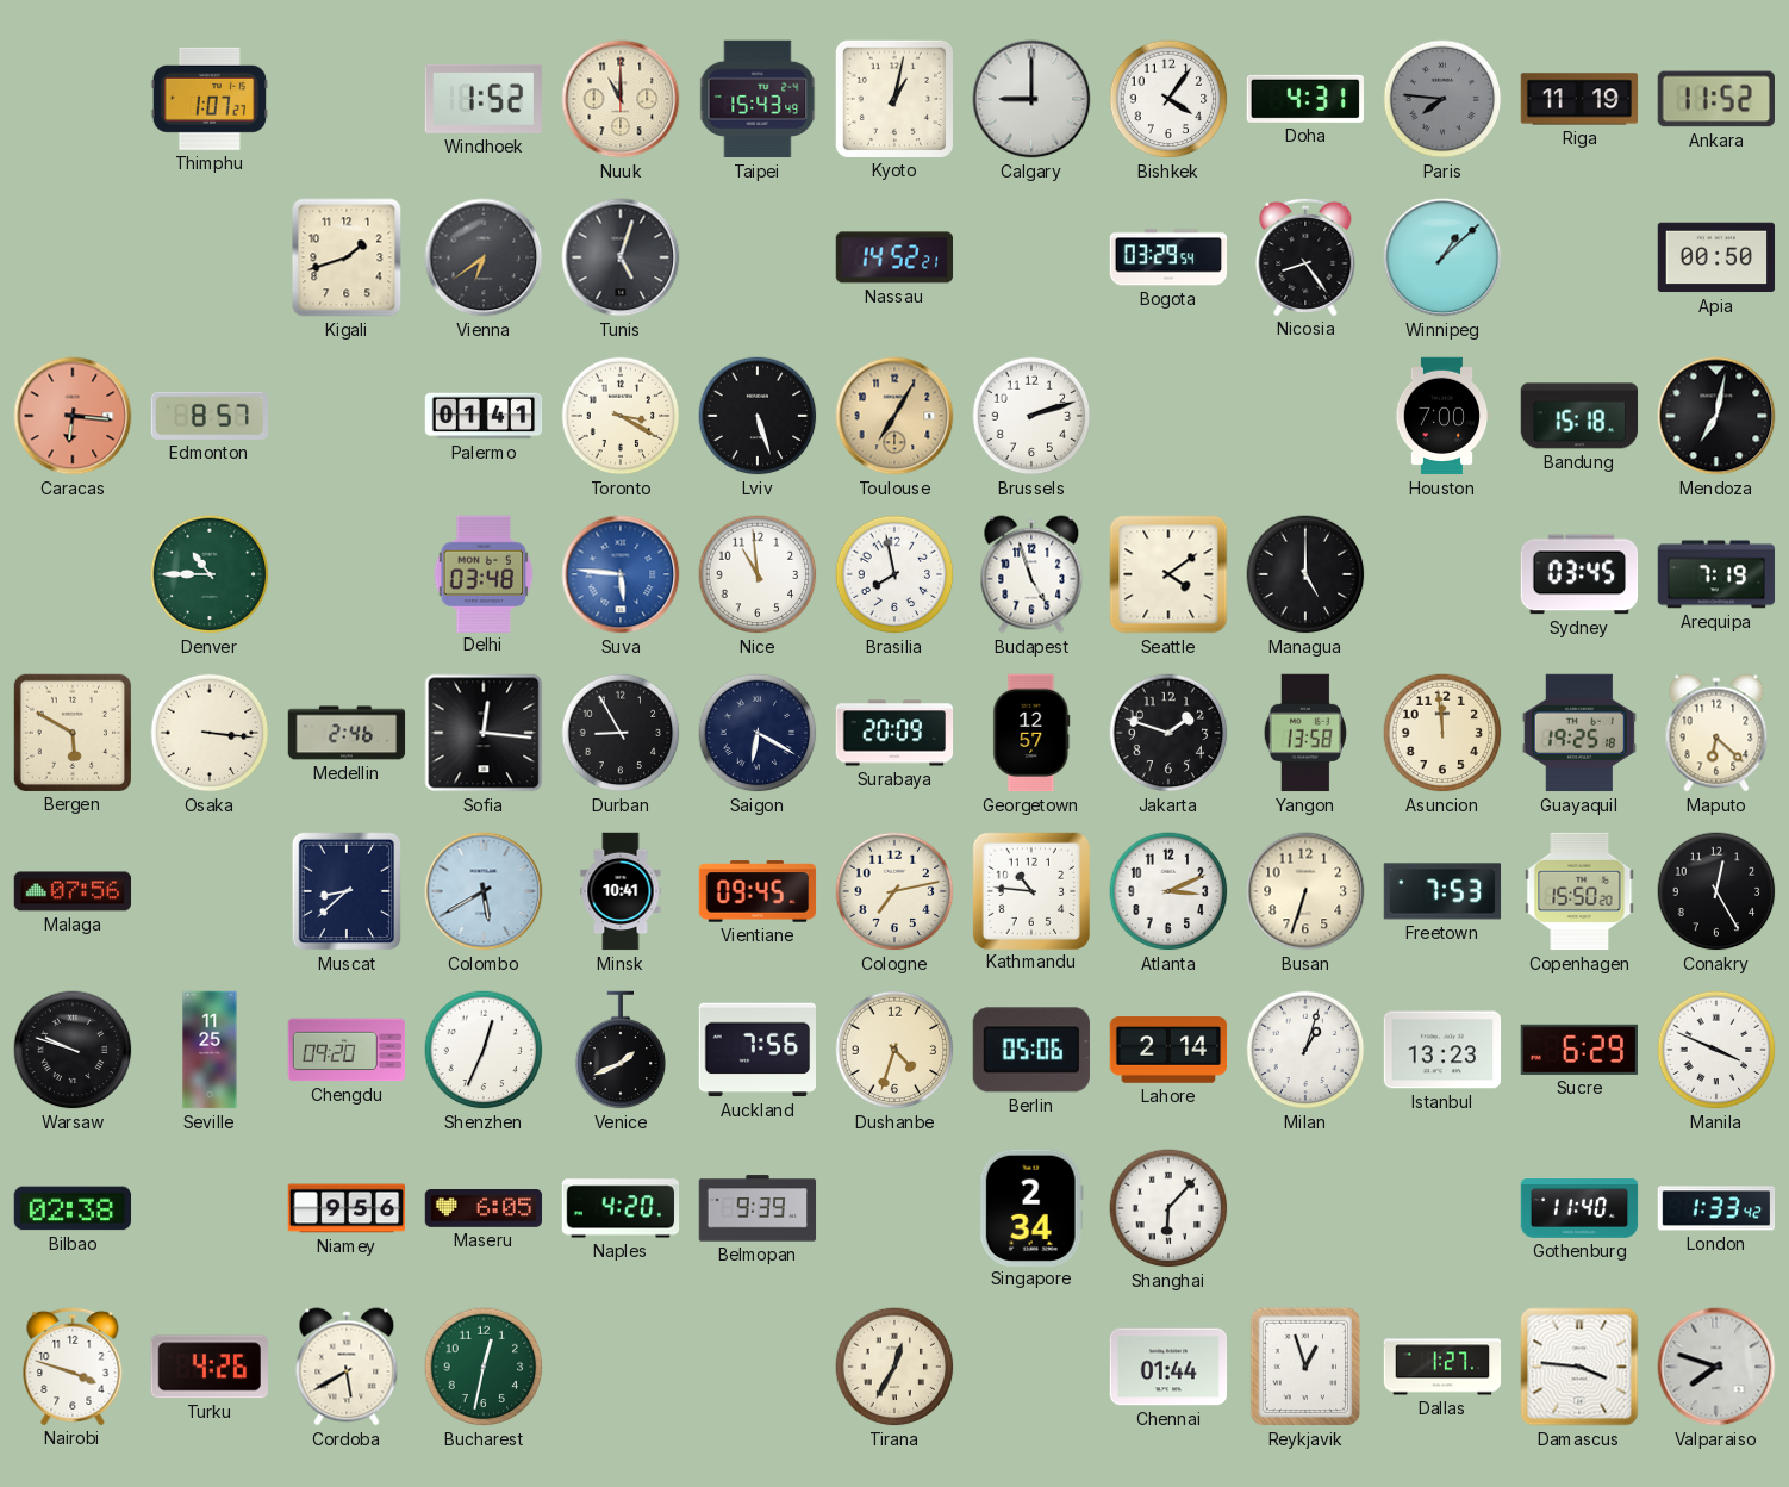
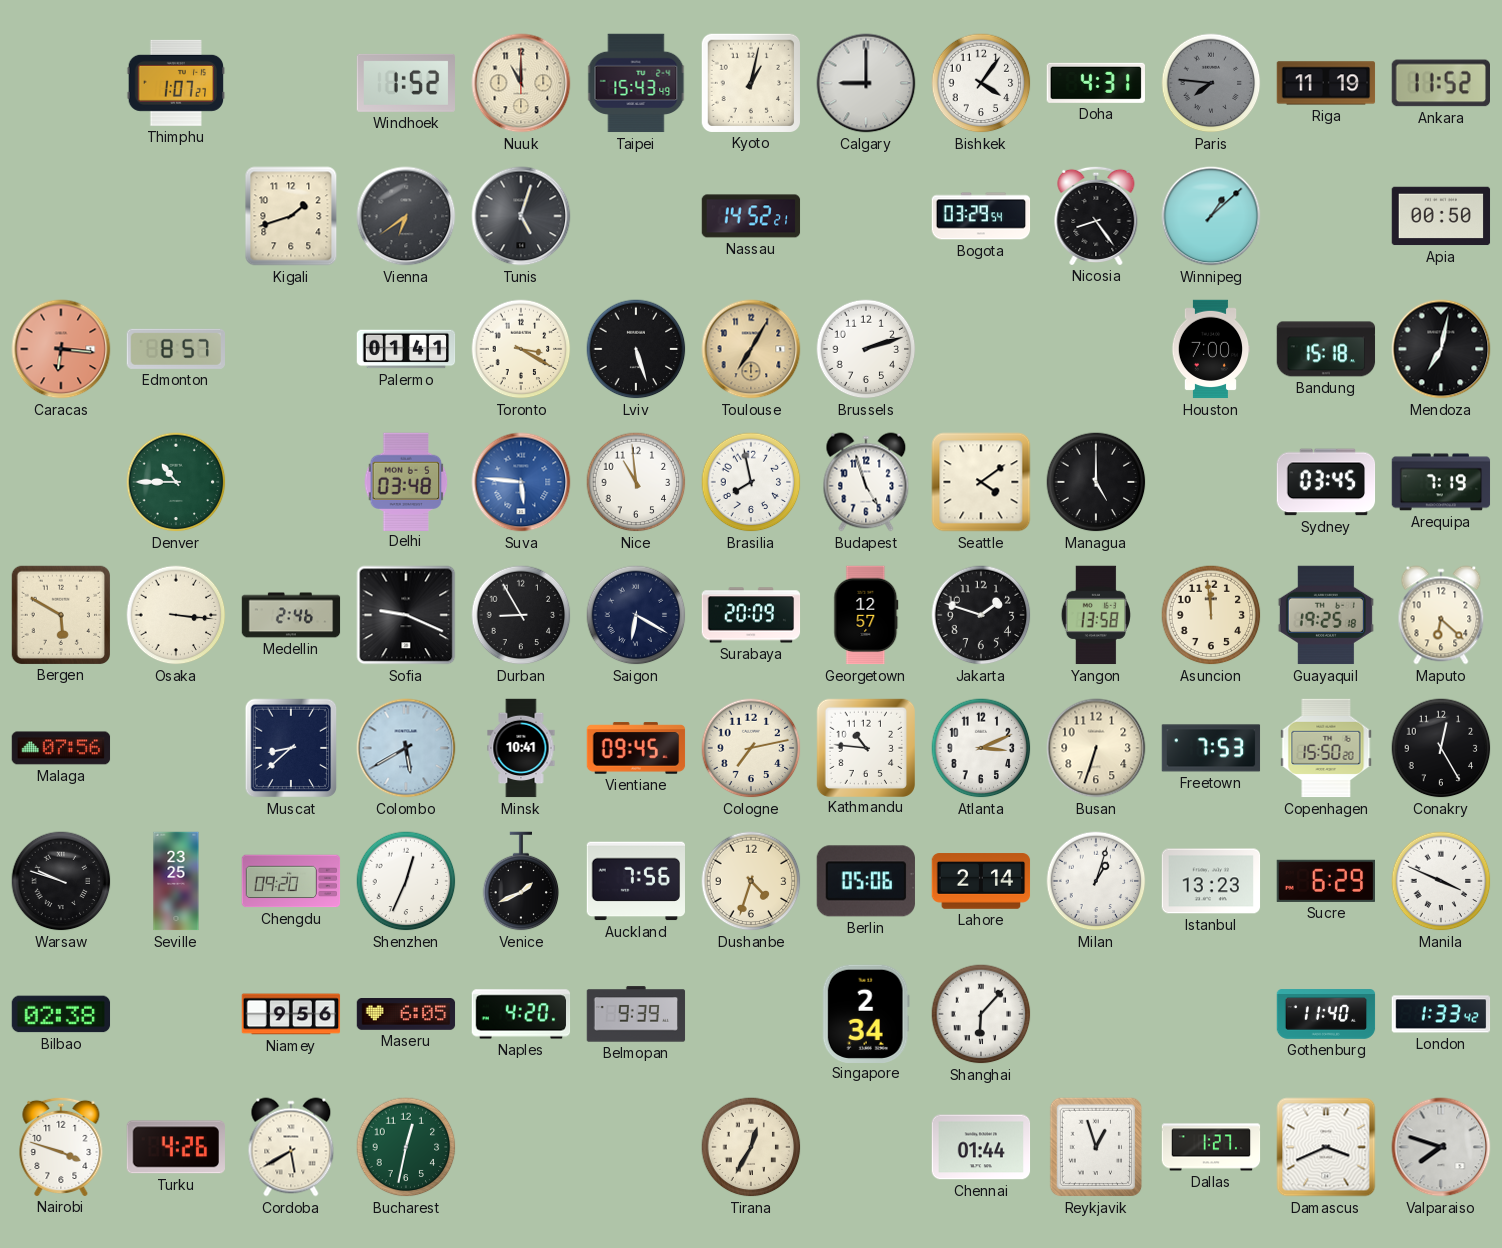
Sofia: 12:16 -> 9:19 (406, 615)
Seville: 11:25 -> 23:25 (176, 881)
Damascus: 3:46 -> 3:41 (1326, 1147)
